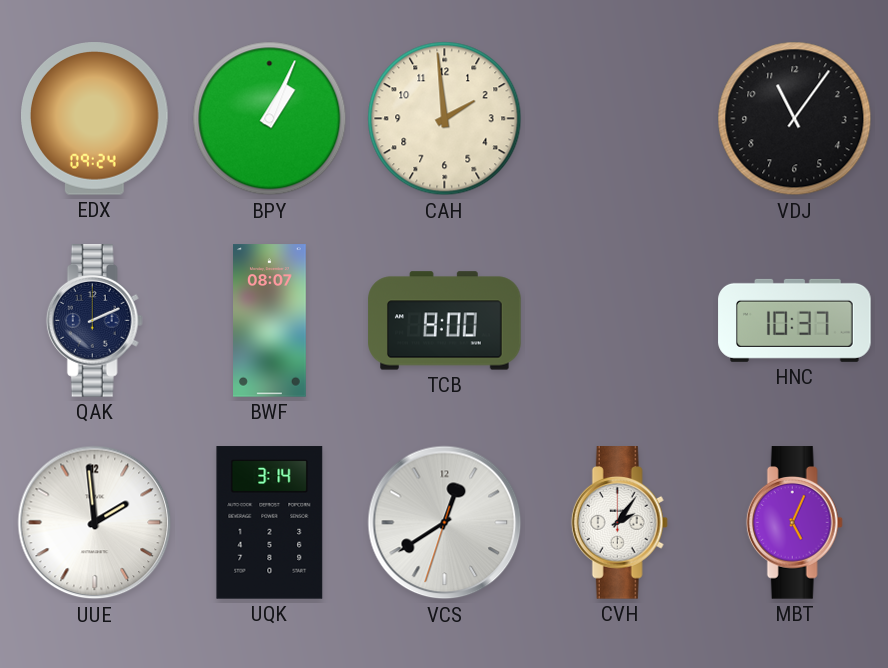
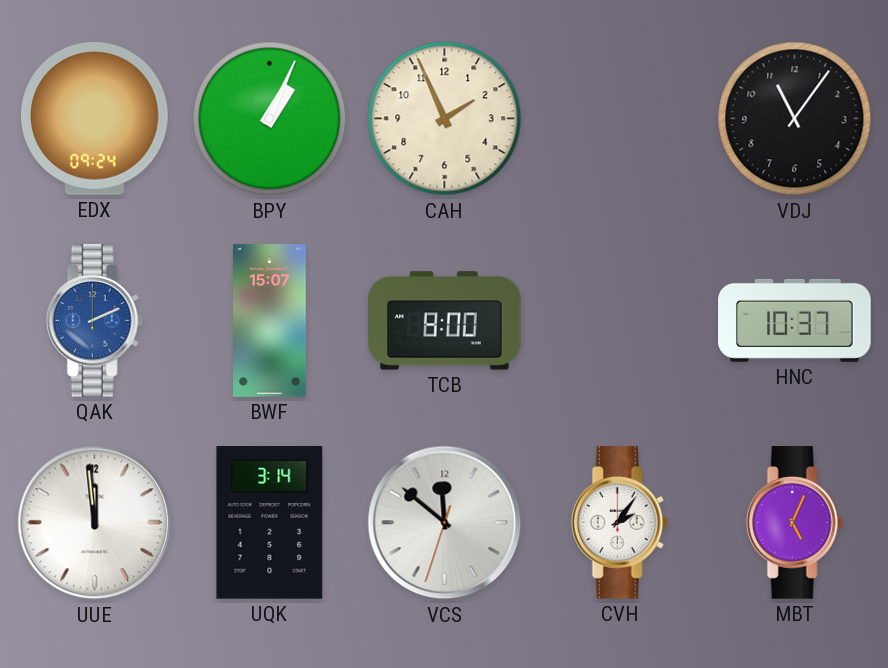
CAH: 1:59 -> 1:56 (445, 119)
QAK dial: navy -> blue (94, 321)
BWF: 08:07 -> 15:07 (270, 321)
UUE: 1:59 -> 11:59 (95, 523)
VCS: 12:39 -> 11:51 (445, 523)
